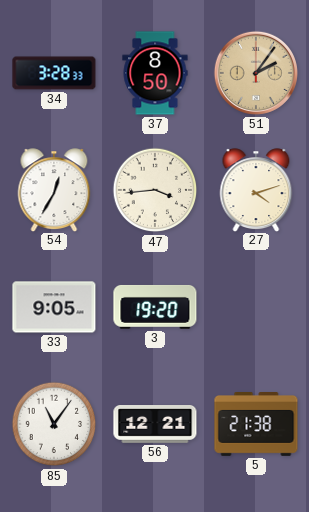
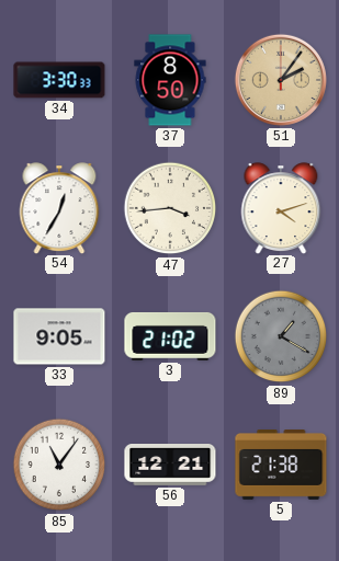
34: 3:28 -> 3:30 (59, 80)
3: 19:20 -> 21:02 (170, 336)
89: none -> 1:20 (281, 336)
